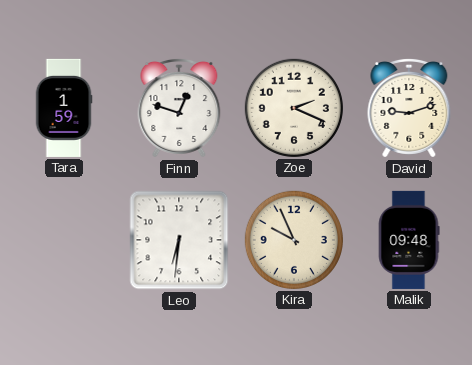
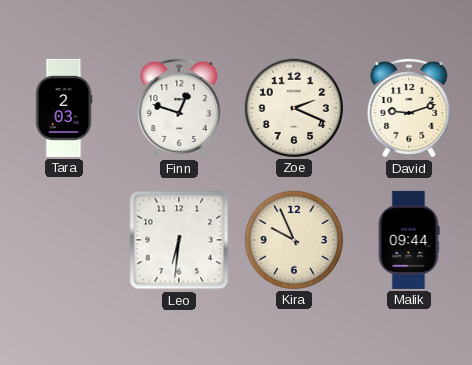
Tara: 1:59 -> 2:03 (64, 108)
Malik: 09:48 -> 09:44 (409, 240)
